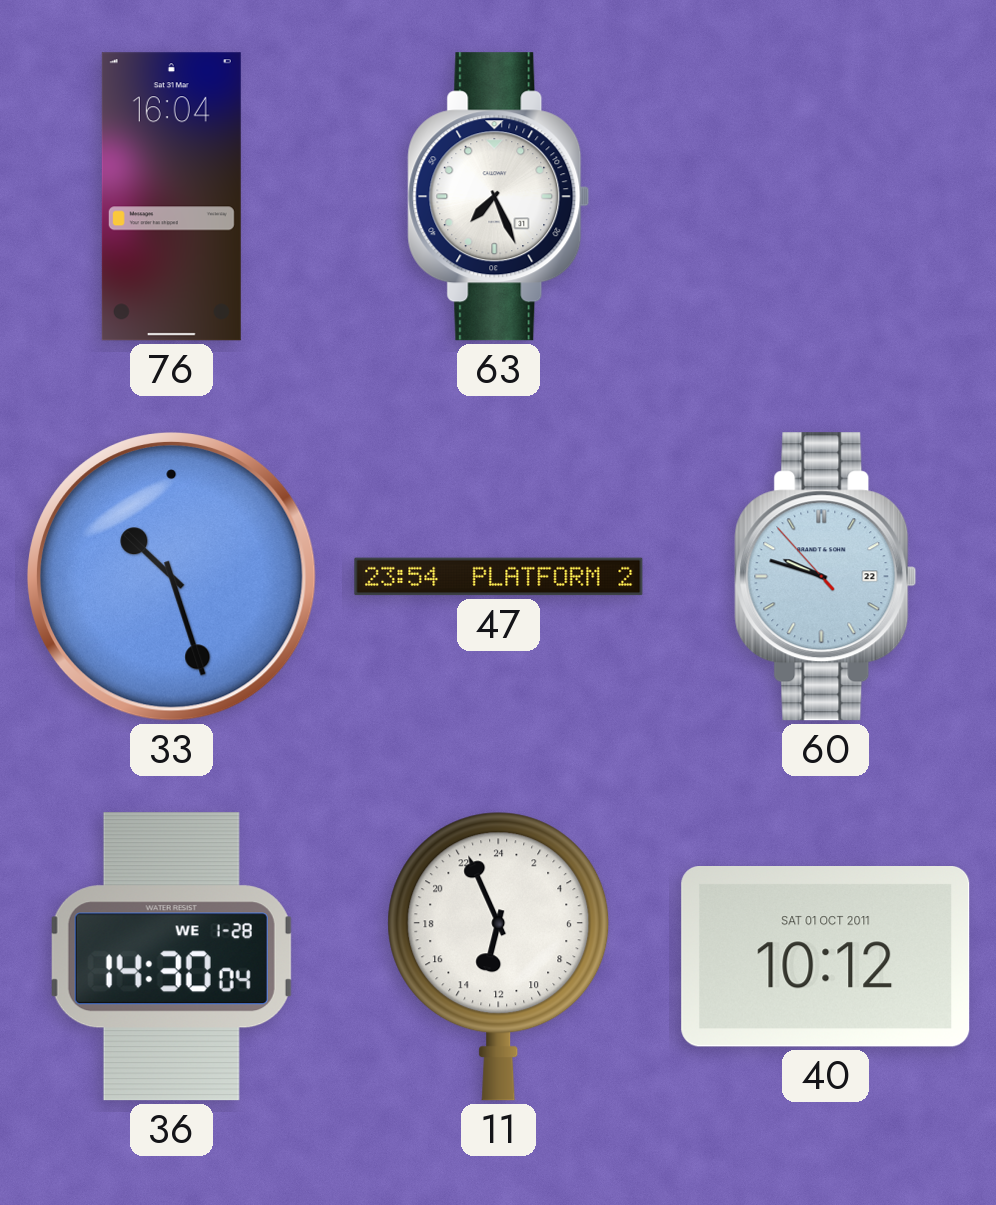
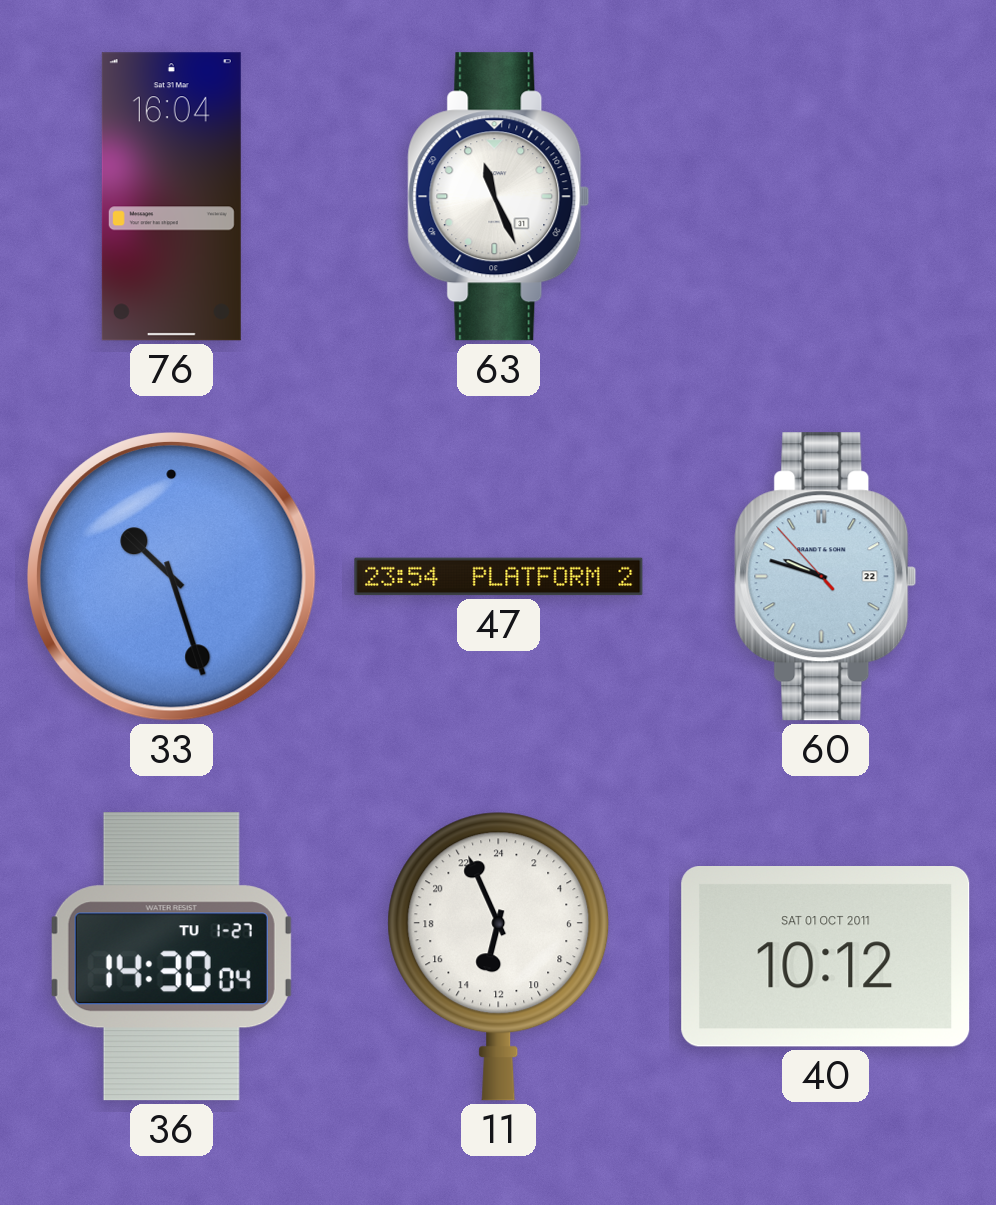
63: 7:26 -> 11:26 (499, 197)
36 date: WE 1-28 -> TU 1-27 (171, 957)
